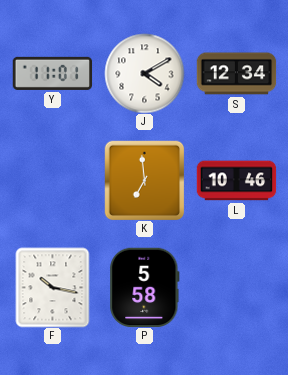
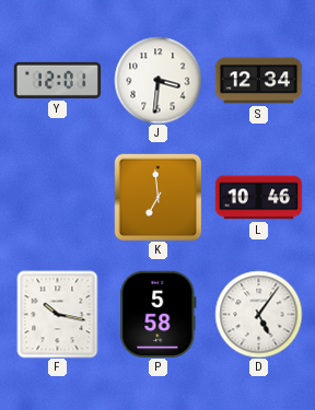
Y: 11:01 -> 12:01 (57, 80)
J: 4:10 -> 3:31 (157, 80)
D: none -> 5:06 (258, 314)
